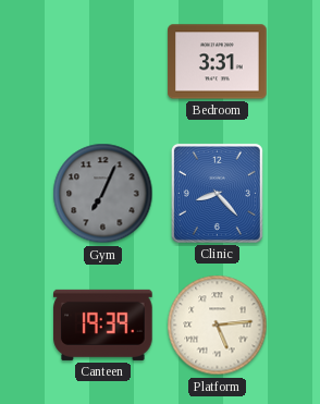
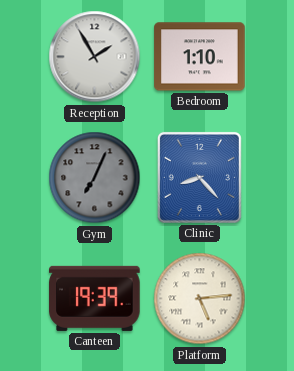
Reception: none -> 1:55 (95, 57)
Bedroom: 3:31 -> 1:10 (200, 57)
